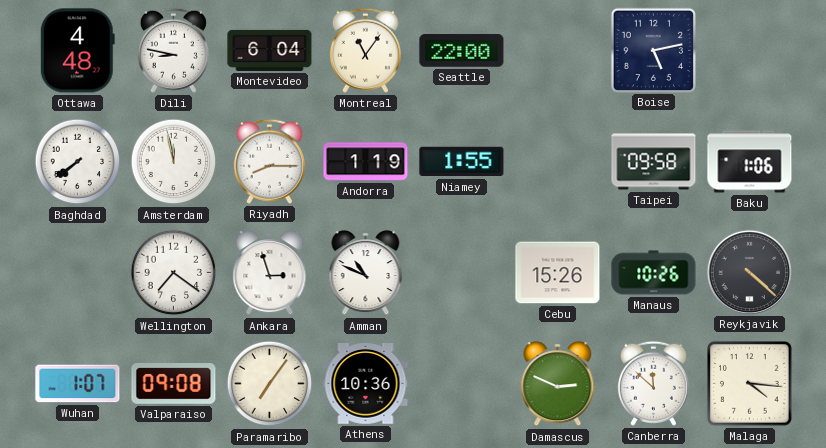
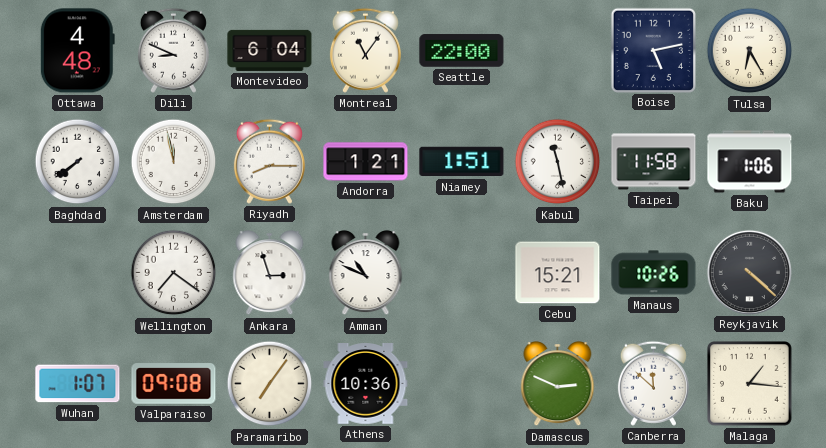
Dili: 8:47 -> 8:49 (173, 50)
Tulsa: none -> 6:25 (750, 51)
Andorra: 1:19 -> 1:21 (366, 162)
Niamey: 1:55 -> 1:51 (462, 162)
Kabul: none -> 11:28 (558, 162)
Taipei: 09:58 -> 11:58 (654, 162)
Cebu: 15:26 -> 15:21 (558, 273)
Malaga: 4:16 -> 1:16 (750, 384)
